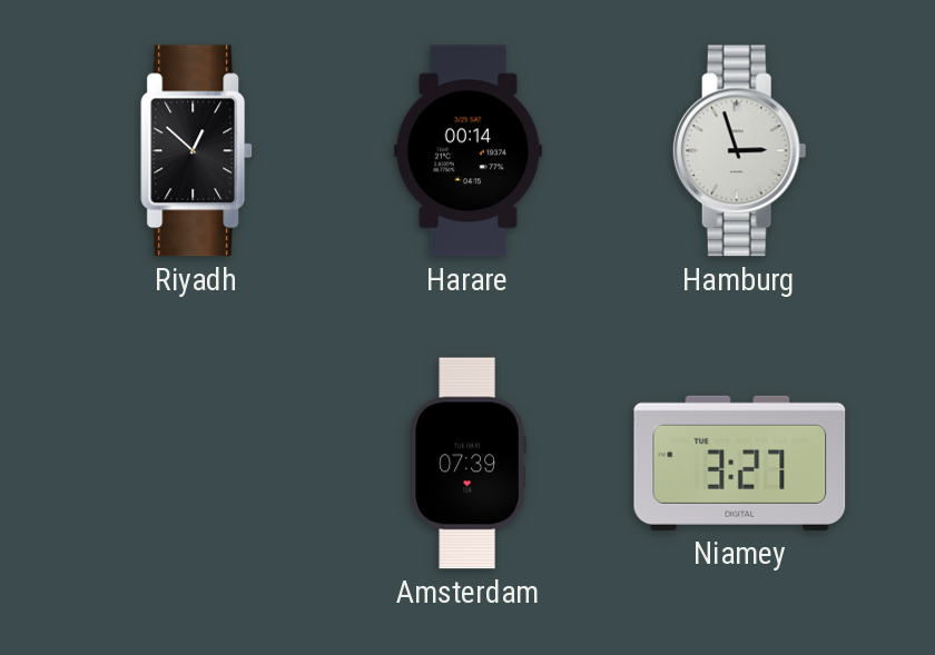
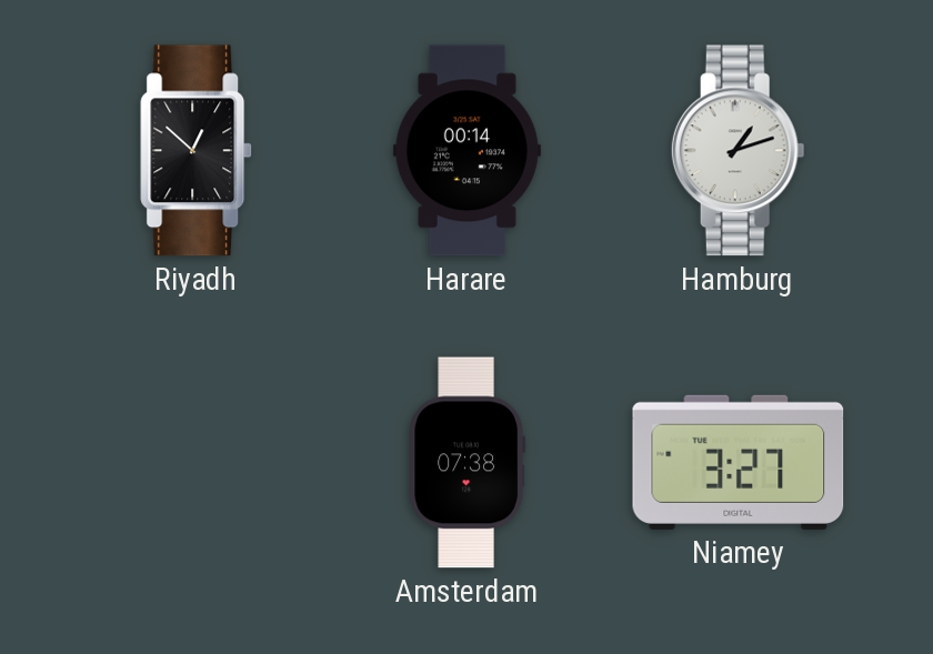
Hamburg: 2:57 -> 1:12 (738, 151)
Amsterdam: 07:39 -> 07:38 (466, 463)
